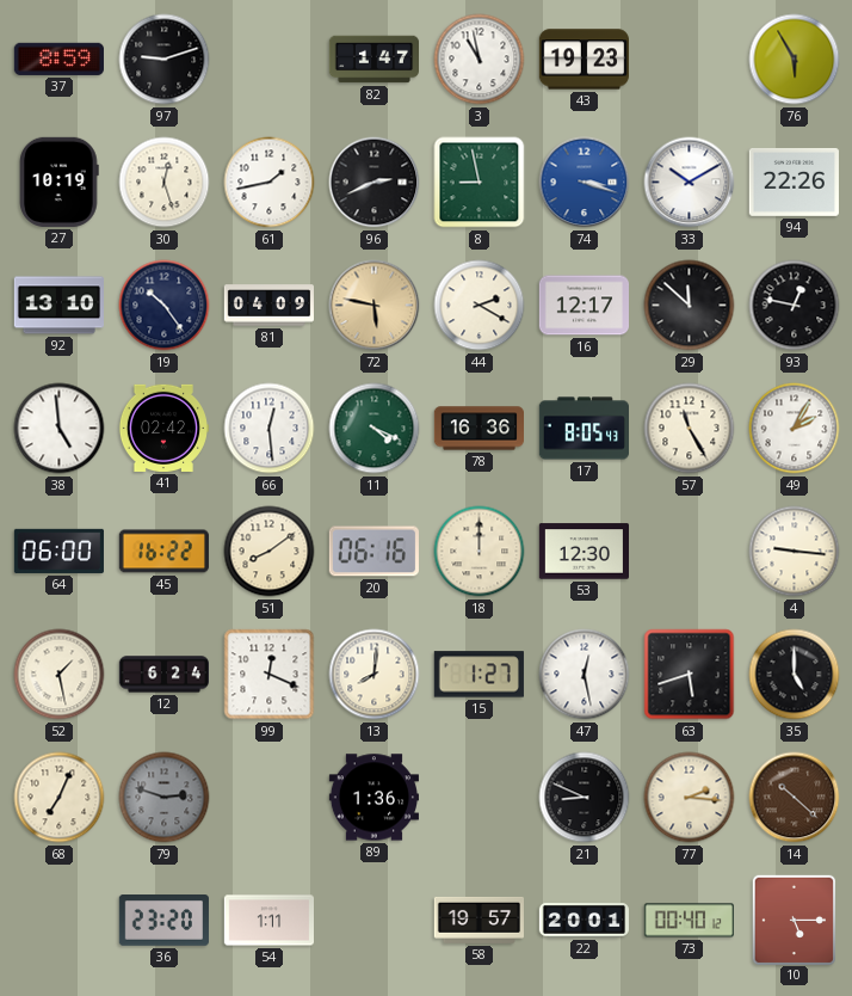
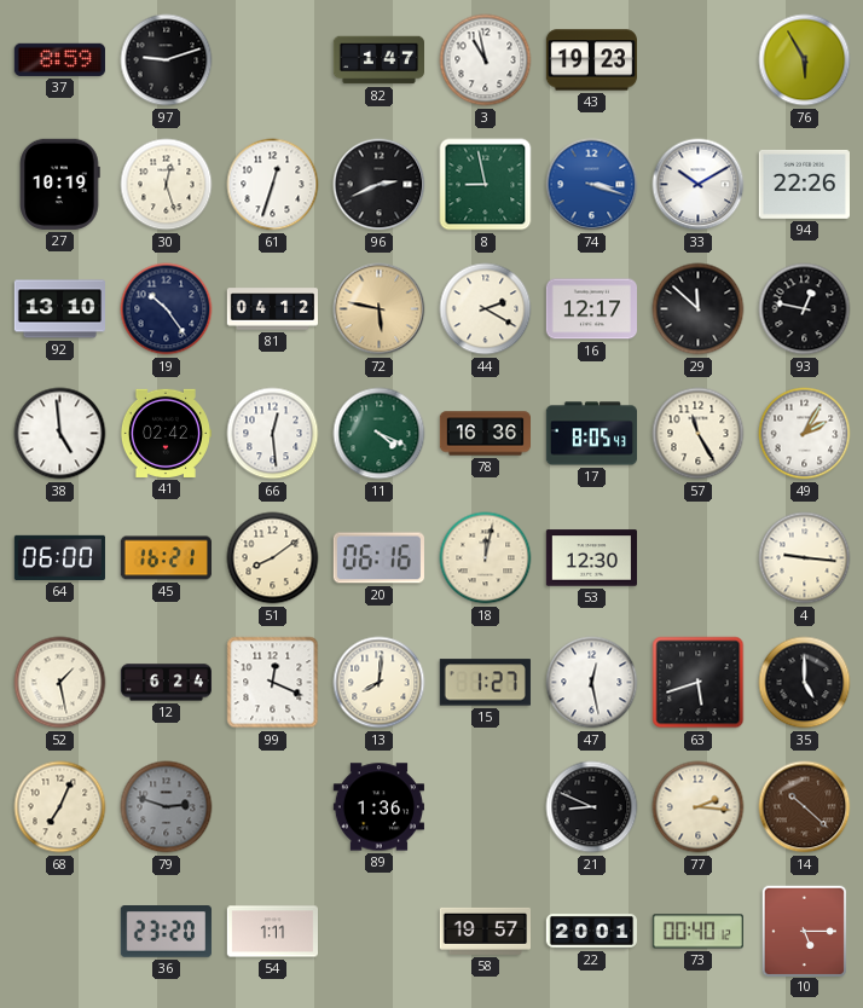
61: 1:43 -> 12:33 (273, 185)
81: 04:09 -> 04:12 (273, 309)
45: 16:22 -> 16:21 (166, 558)
18: 12:00 -> 12:02 (486, 558)
